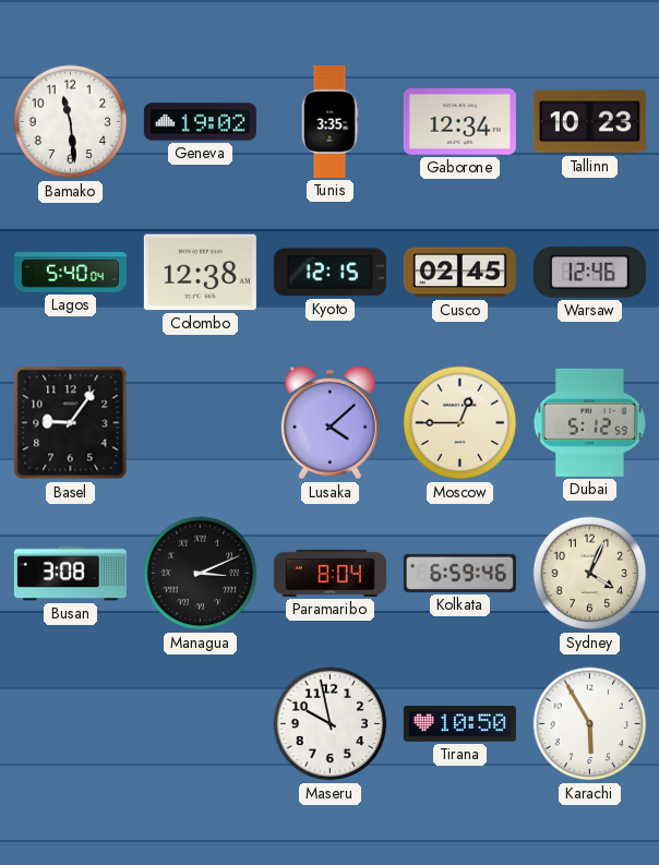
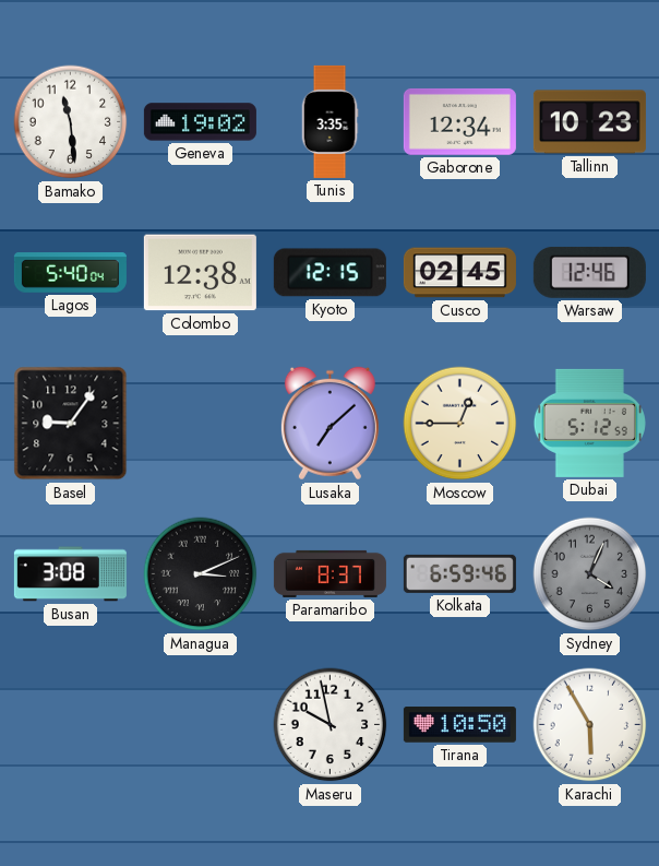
Lusaka: 4:08 -> 7:08 (329, 424)
Paramaribo: 8:04 -> 8:37 (329, 573)
Sydney dial: cream -> grey (590, 574)
